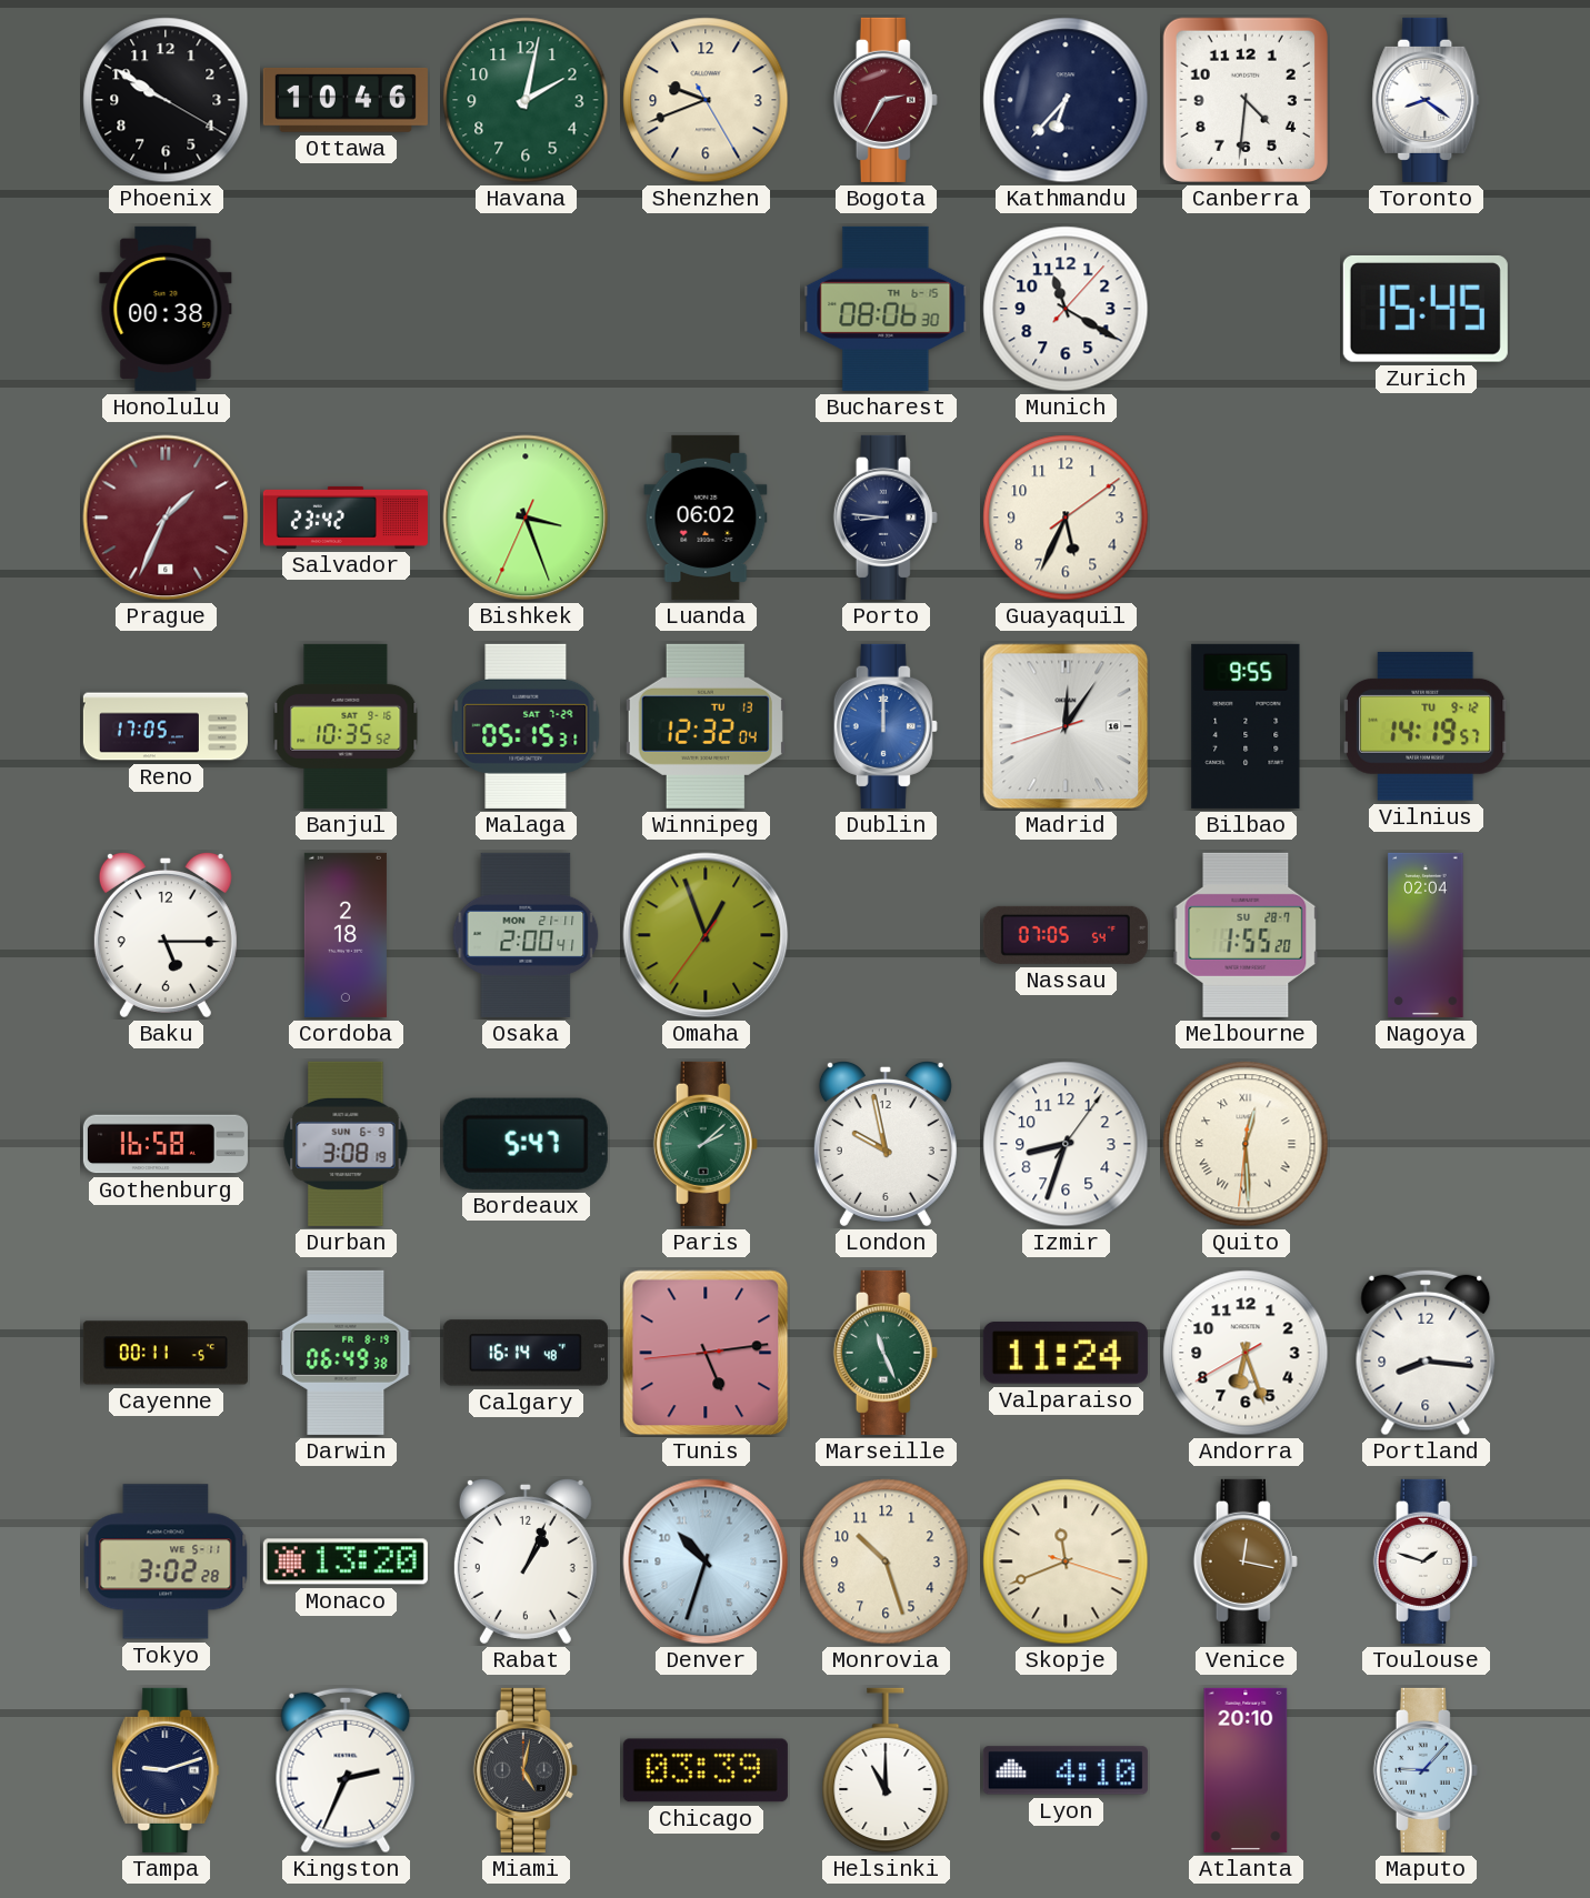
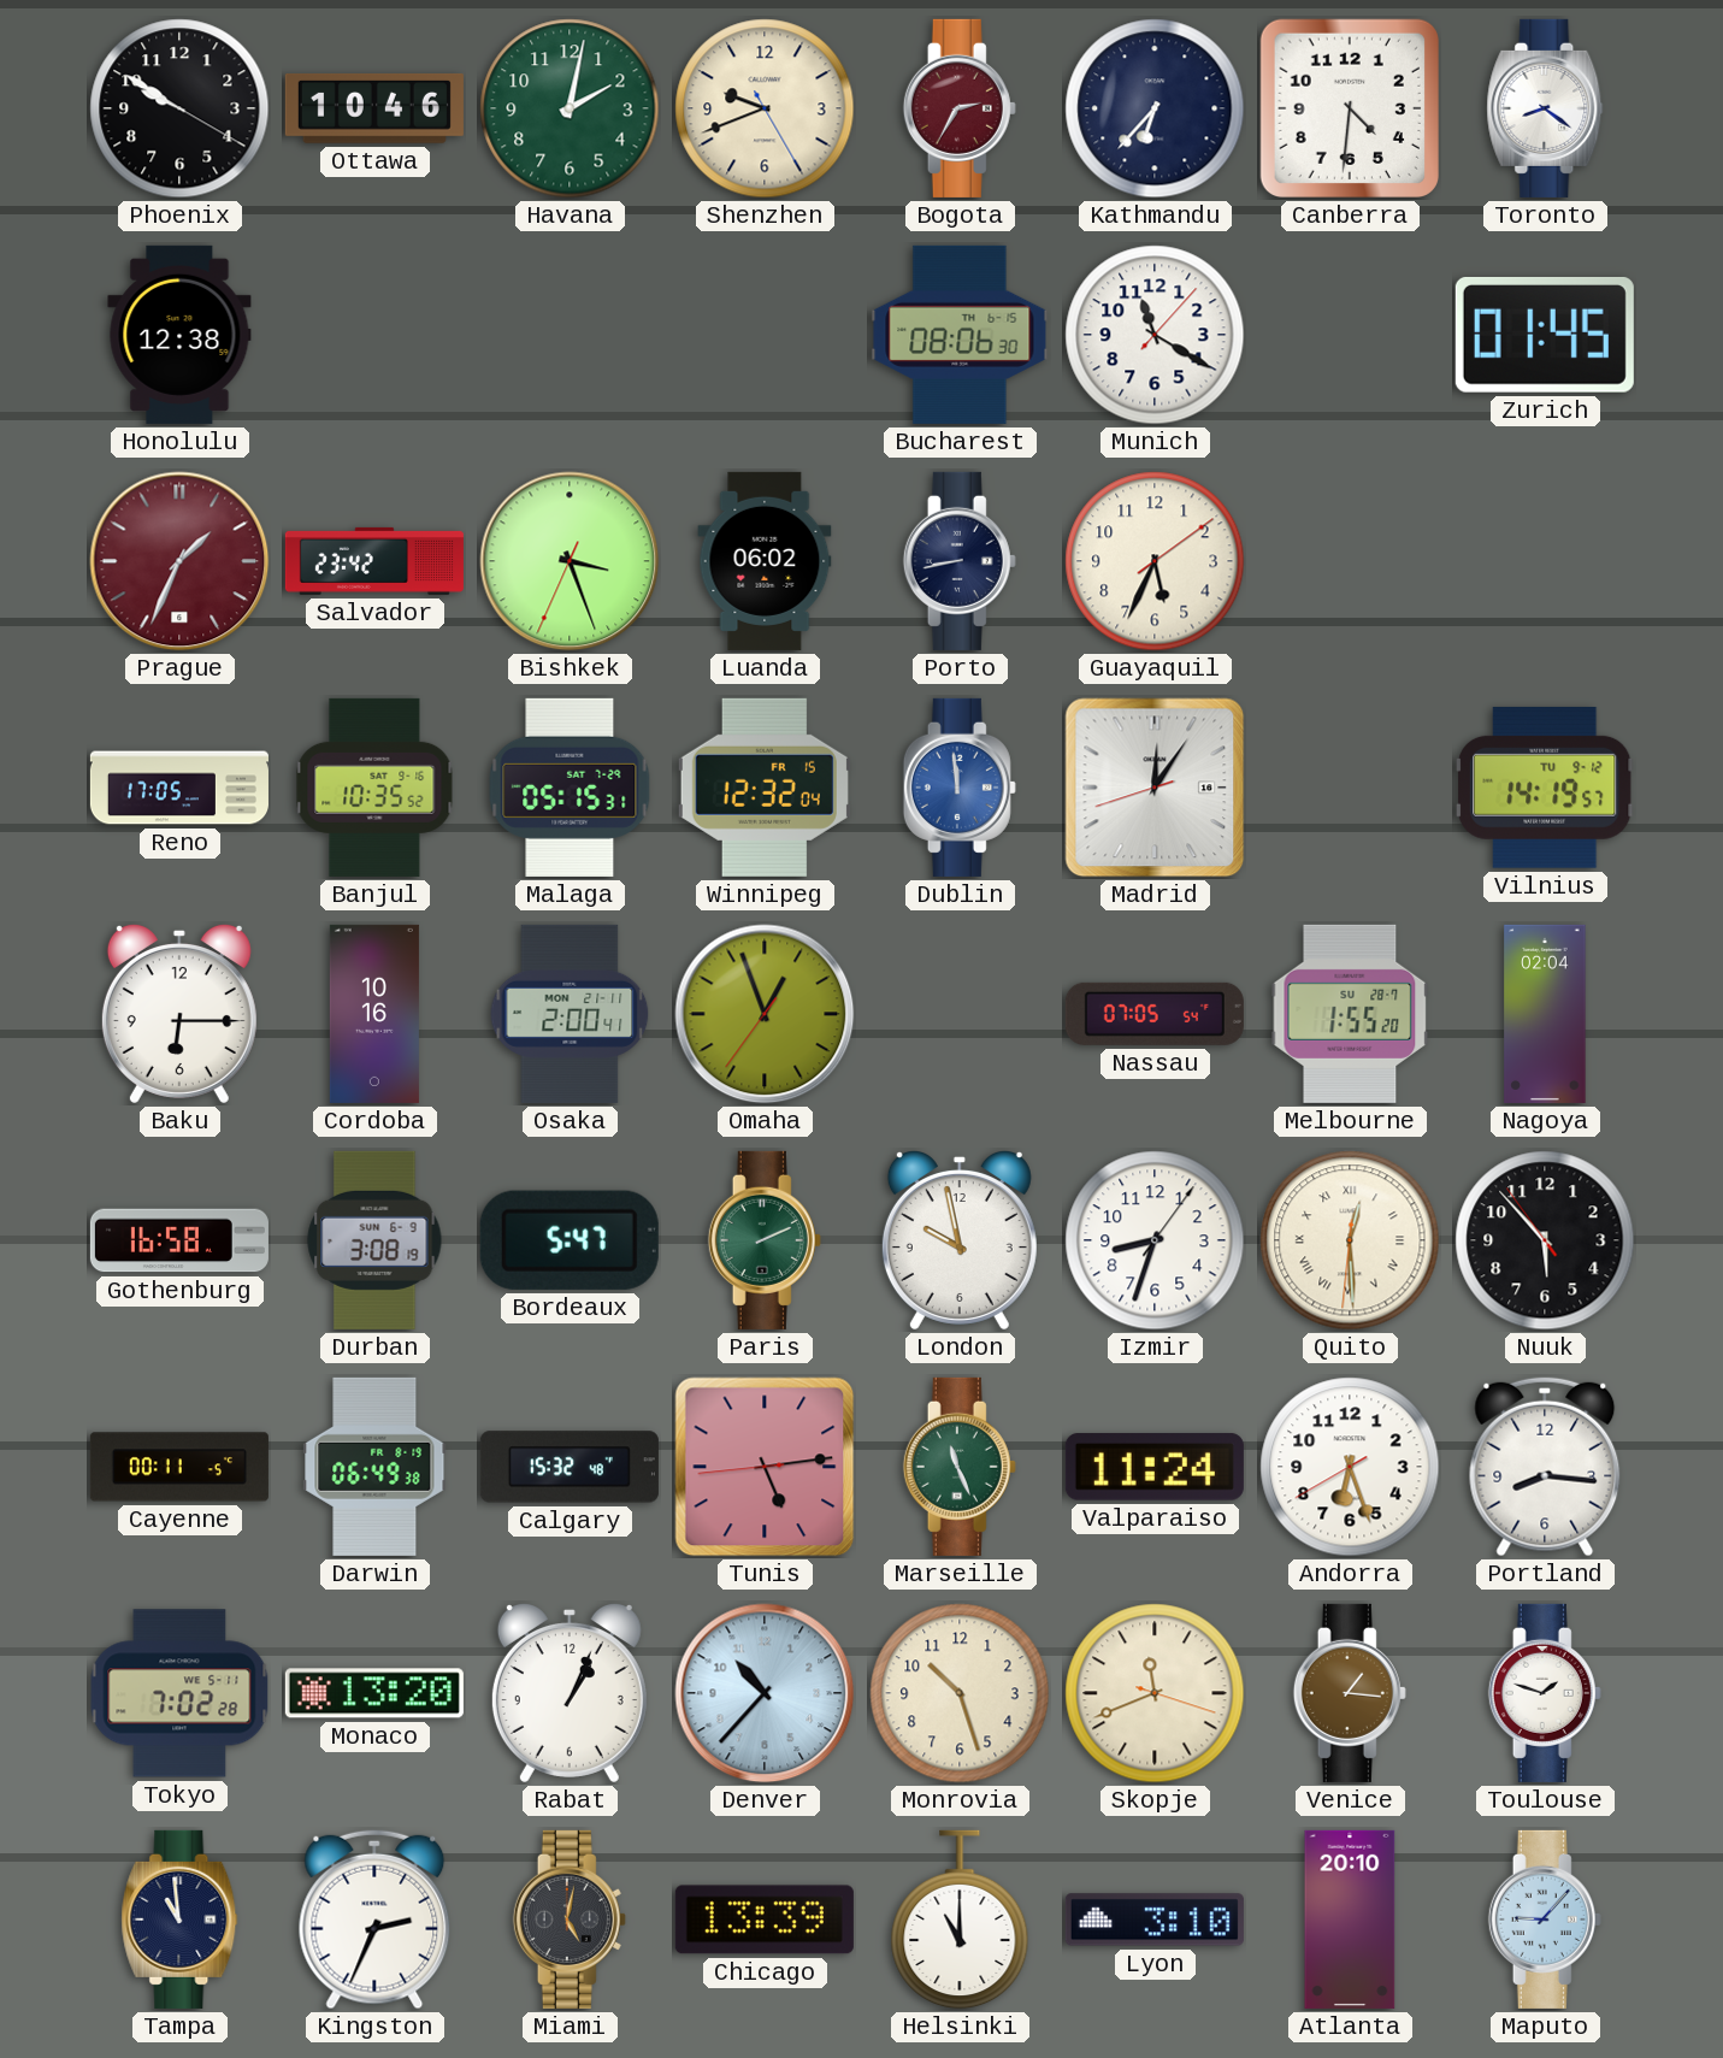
Honolulu: 00:38 -> 12:38 (179, 335)
Zurich: 15:45 -> 01:45 (1545, 335)
Porto: 8:46 -> 8:43 (960, 561)
Winnipeg date: TU 13 -> FR 15 (765, 788)
Dublin: 12:00 -> 11:59 (960, 788)
Bilbao: 9:55 -> none (1246, 726)
Baku: 5:15 -> 6:15 (179, 1013)
Cordoba: 2:18 -> 10:16 (374, 1014)
Paris: 2:08 -> 2:11 (765, 1240)
Nuuk: none -> 5:52 (1545, 1240)
Calgary: 16:14 -> 15:32 (570, 1467)
Tokyo: 3:02 -> 7:02 (179, 1693)
Denver: 10:33 -> 10:37 (765, 1693)
Venice: 12:17 -> 1:16 (1350, 1693)
Tampa: 9:12 -> 10:59 (179, 1920)
Chicago: 03:39 -> 13:39 (765, 1920)
Lyon: 4:10 -> 3:10 (1155, 1920)
